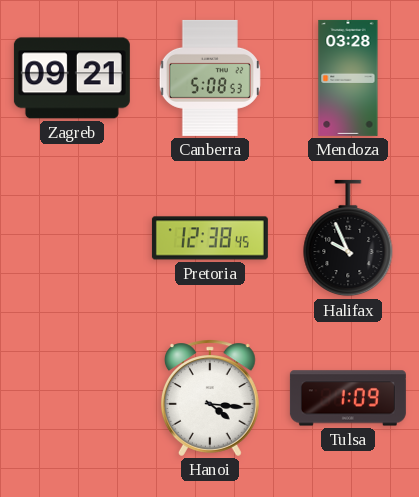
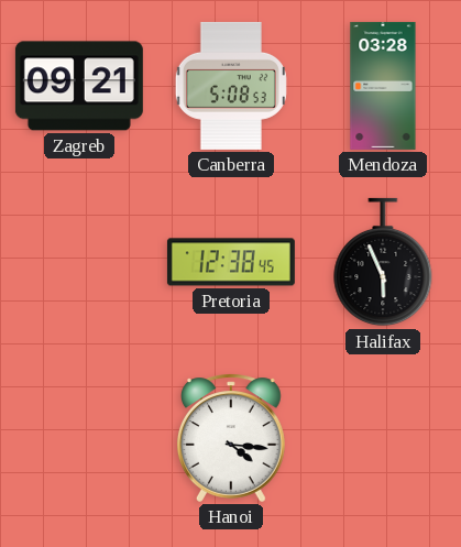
Halifax: 9:56 -> 5:56 (383, 262)
Tulsa: 1:09 -> none (348, 398)
